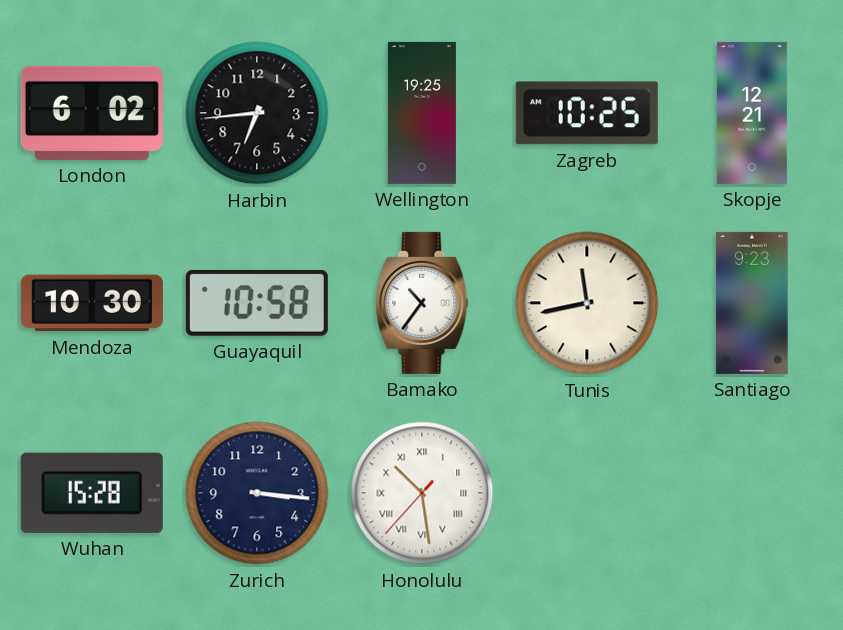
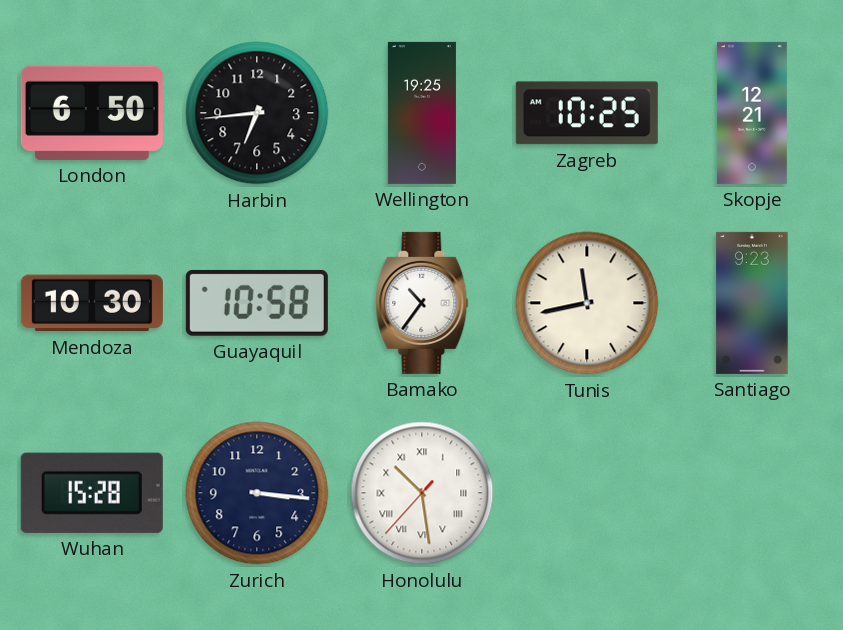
London: 6:02 -> 6:50 (92, 113)
